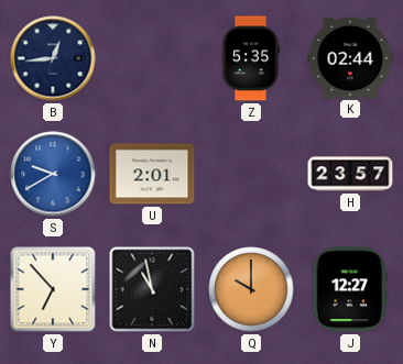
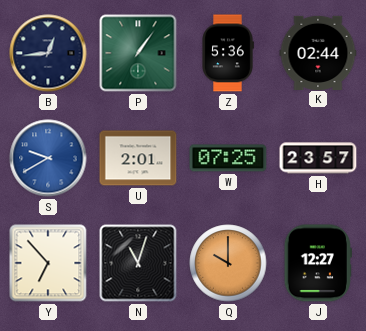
P: none -> 1:06 (138, 53)
Z: 5:35 -> 5:36 (228, 53)
W: none -> 07:25 (228, 158)
N: 10:58 -> 11:03 (138, 263)
